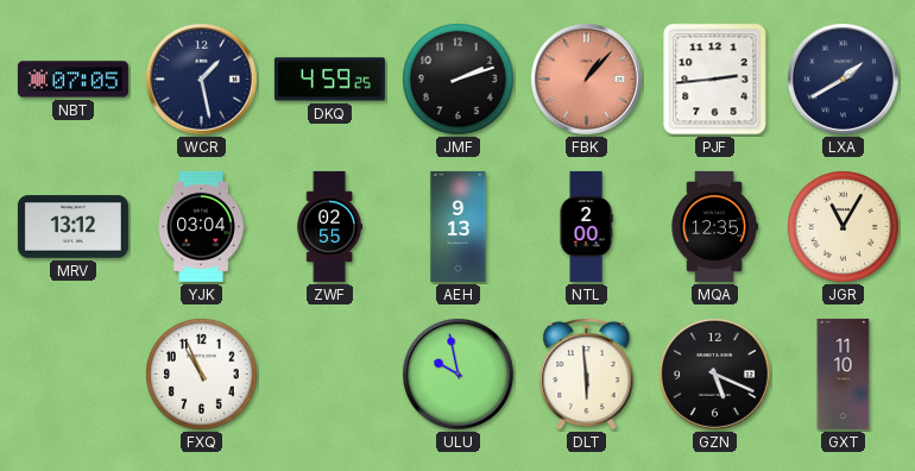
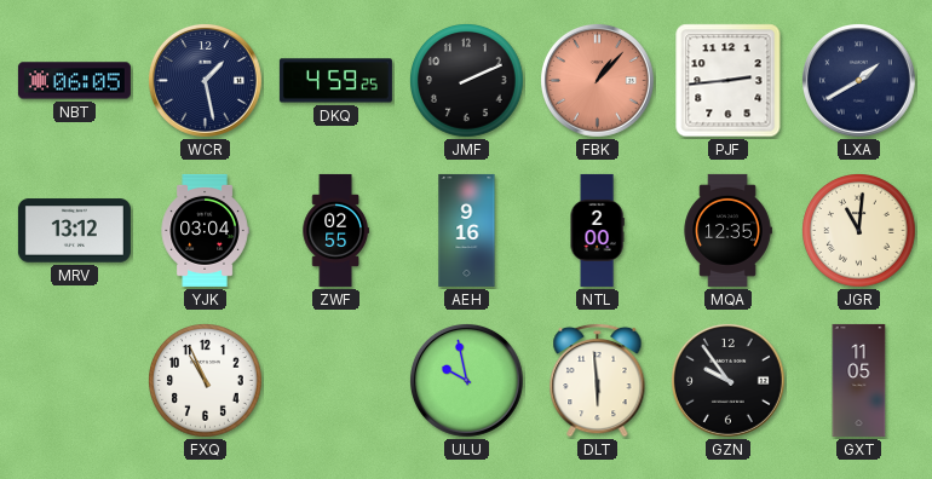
NBT: 07:05 -> 06:05 (74, 81)
JMF: 2:12 -> 2:11 (467, 81)
AEH: 9:13 -> 9:16 (467, 230)
JGR: 11:05 -> 11:01 (859, 231)
GZN: 5:19 -> 9:54 (727, 380)
GXT: 11:10 -> 11:05 (859, 380)
